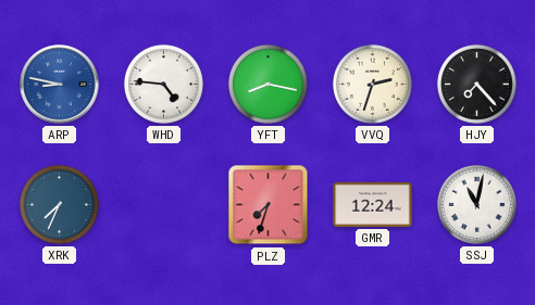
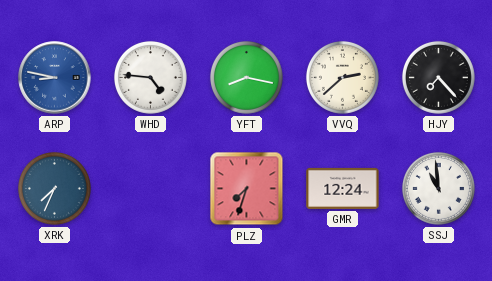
VVQ: 2:33 -> 2:38 (342, 77)
SSJ: 11:02 -> 10:59 (438, 188)
